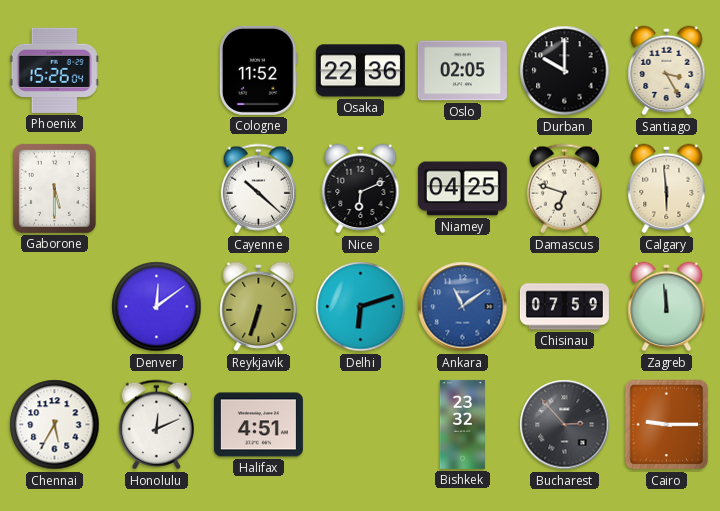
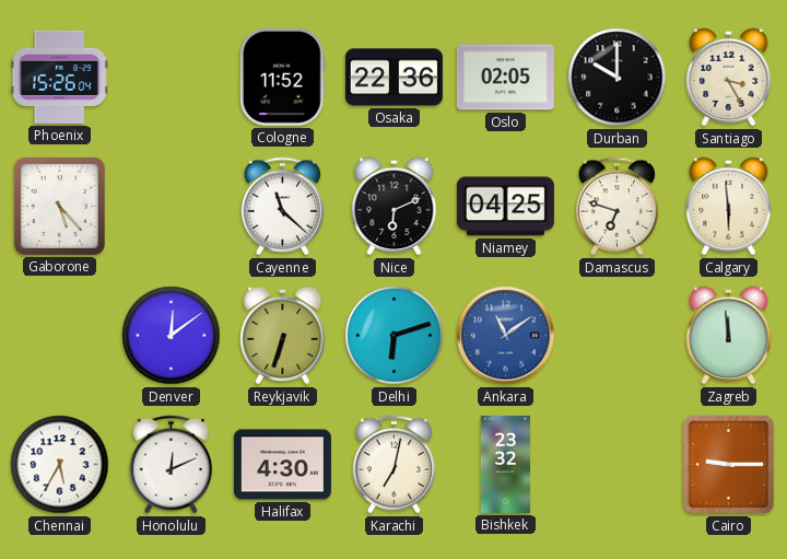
Gaborone: 5:30 -> 5:23 (59, 206)
Cayenne: 10:22 -> 11:22 (282, 207)
Chisinau: 07:59 -> none (564, 307)
Halifax: 4:51 -> 4:30 (282, 465)
Karachi: none -> 7:02 (393, 465)
Bucharest: 2:53 -> none (565, 425)
